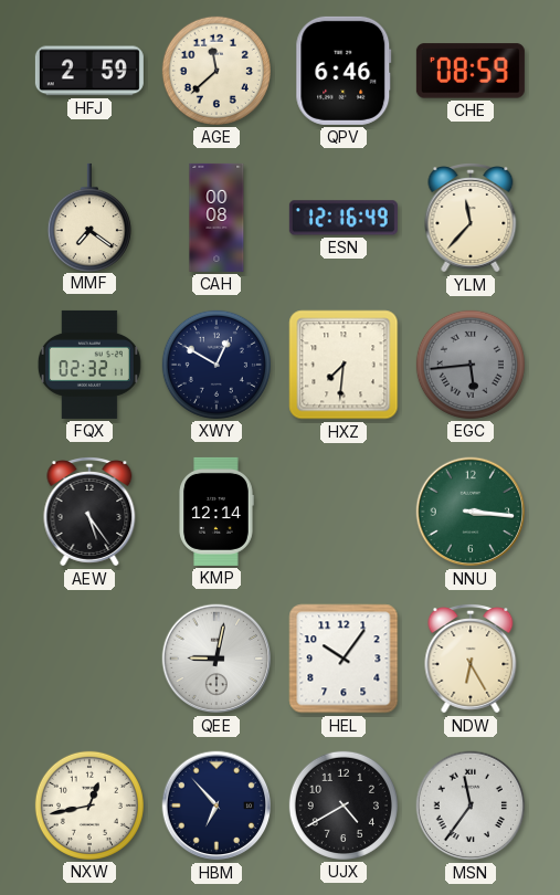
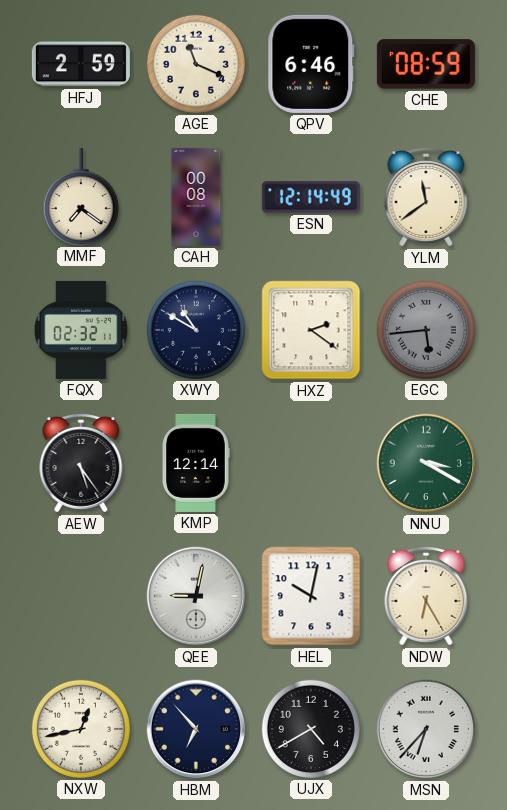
AGE: 11:38 -> 11:19 (196, 64)
ESN: 12:16 -> 12:14 (311, 197)
YLM: 11:37 -> 11:39 (426, 198)
XWY: 12:50 -> 10:50 (196, 330)
HXZ: 7:31 -> 2:21 (311, 330)
NNU: 3:16 -> 3:20 (426, 463)
HEL: 10:06 -> 10:02 (311, 596)
MSN: 11:36 -> 6:37 (426, 729)
